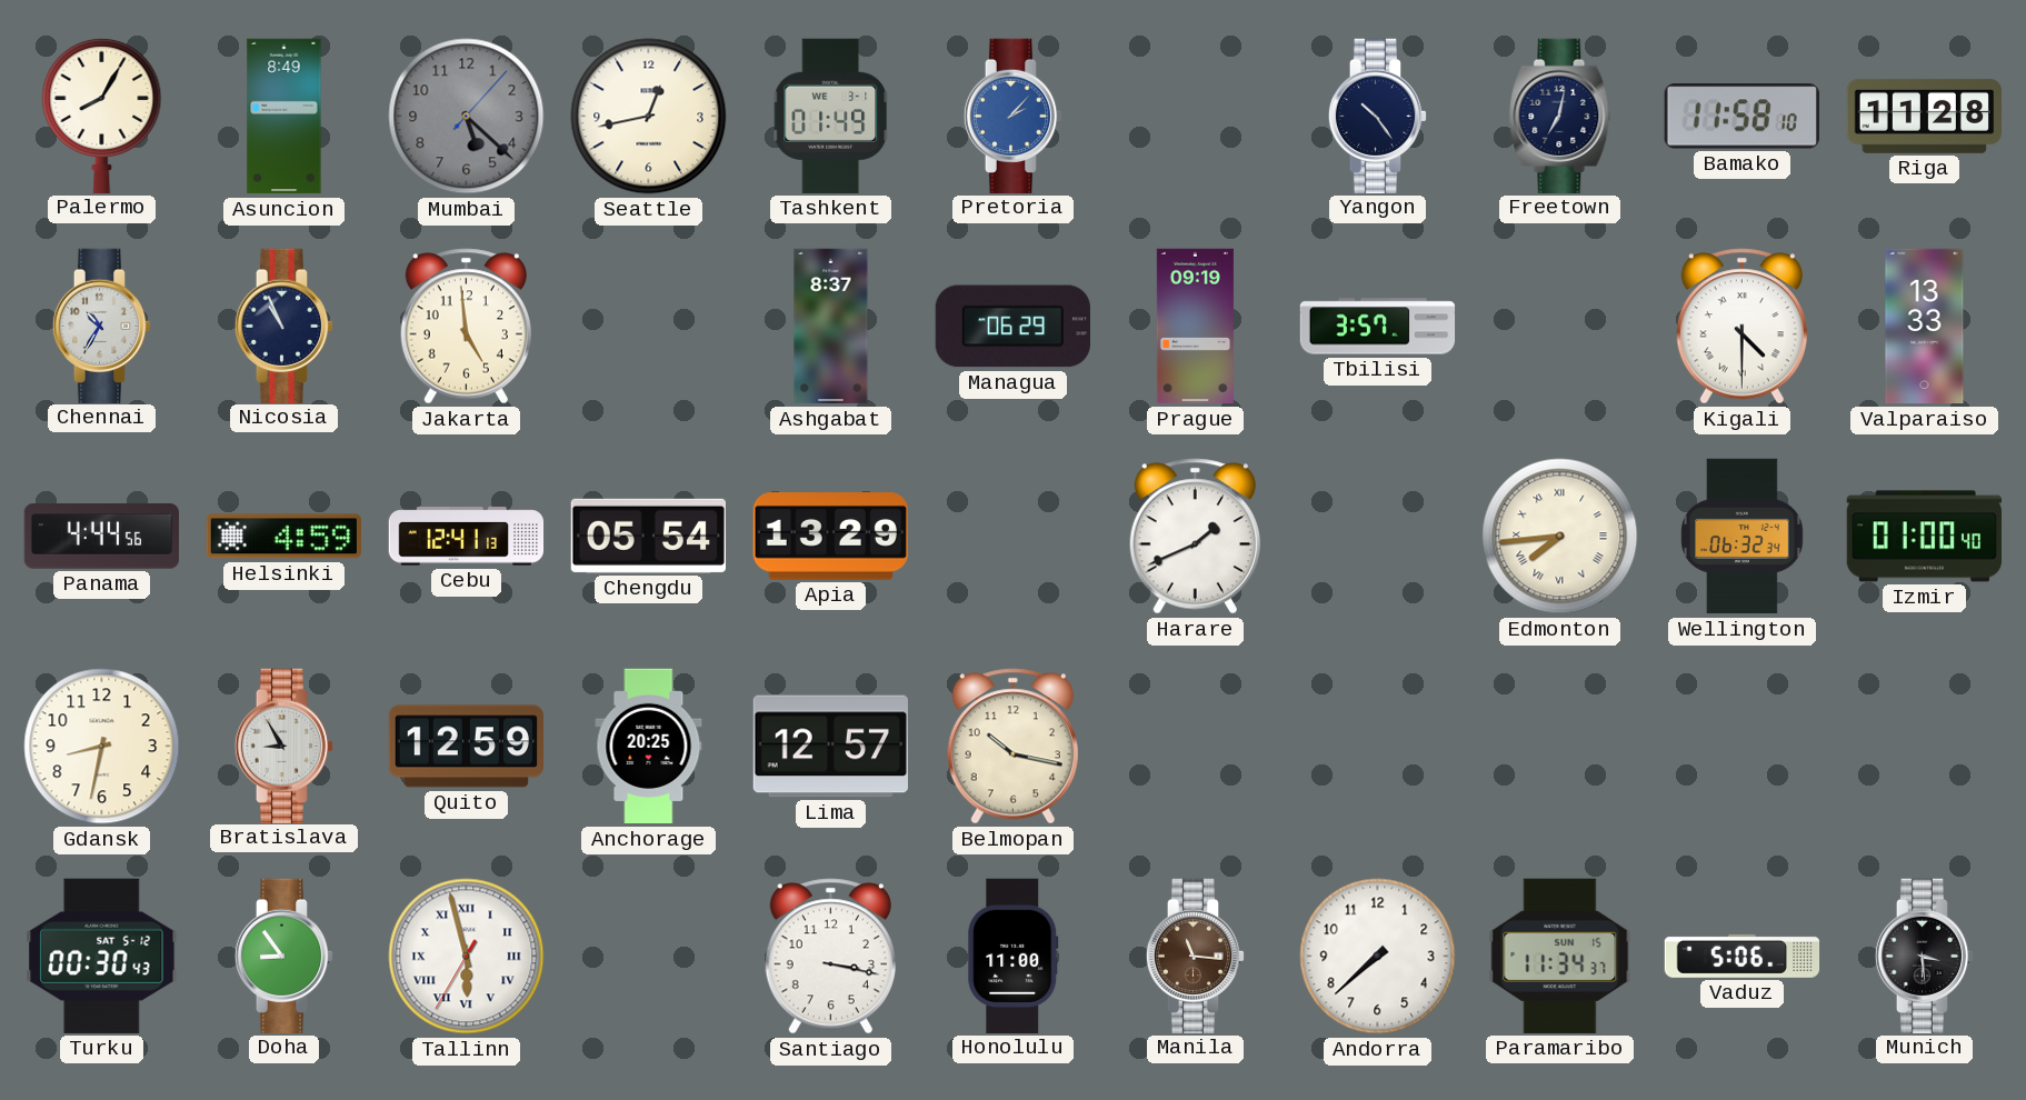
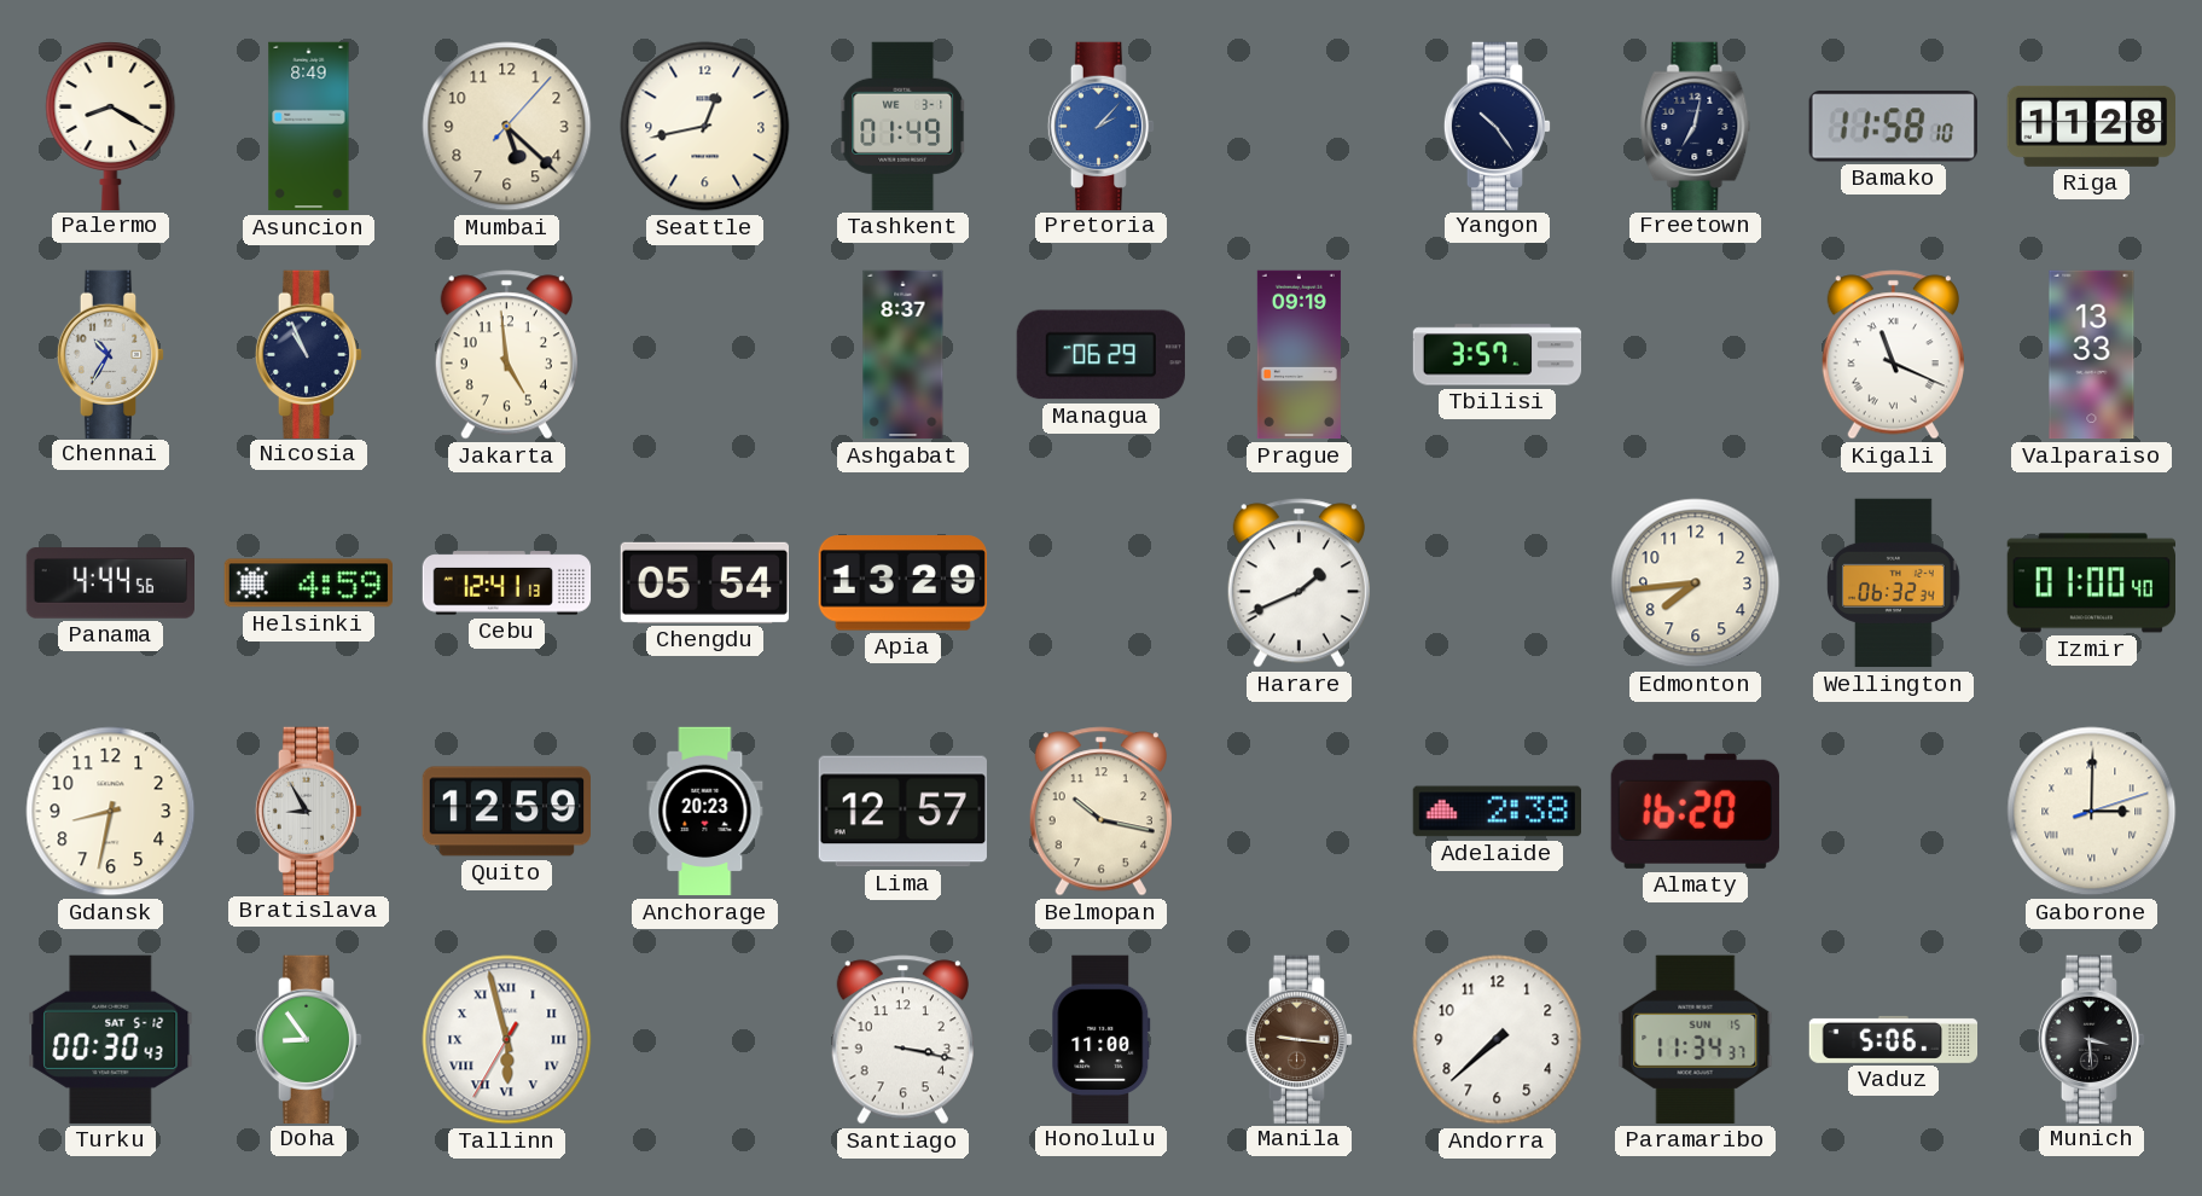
Palermo: 8:05 -> 8:20 (111, 126)
Mumbai dial: grey -> cream (507, 127)
Kigali: 4:30 -> 11:19 (1893, 355)
Edmonton numerals: Roman -> Arabic (1696, 584)
Anchorage: 20:25 -> 20:23 (705, 812)
Adelaide: none -> 2:38 (1497, 812)
Almaty: none -> 16:20 (1695, 811)
Gaborone: none -> 3:00 (2092, 812)
Manila: 11:16 -> 9:16 (1300, 1039)
